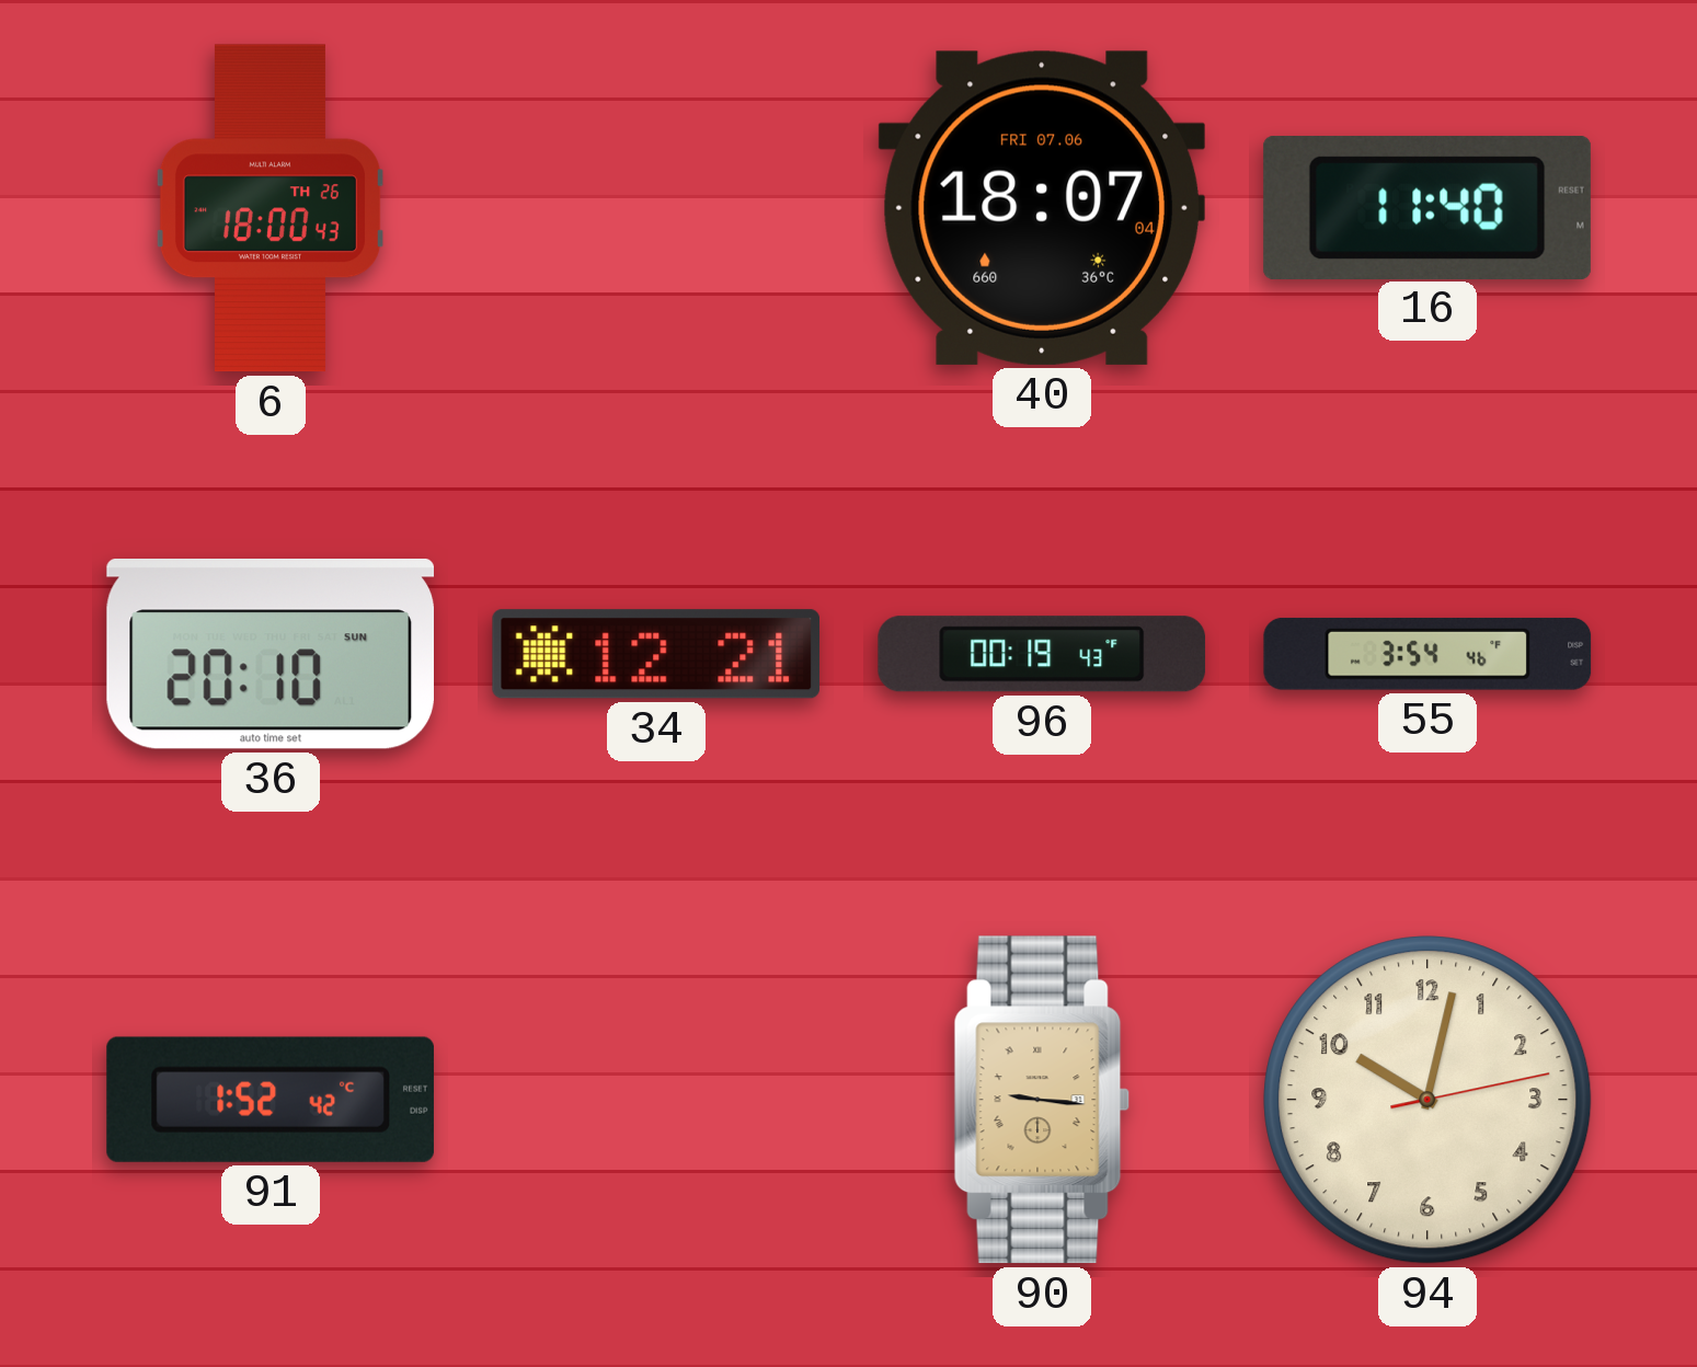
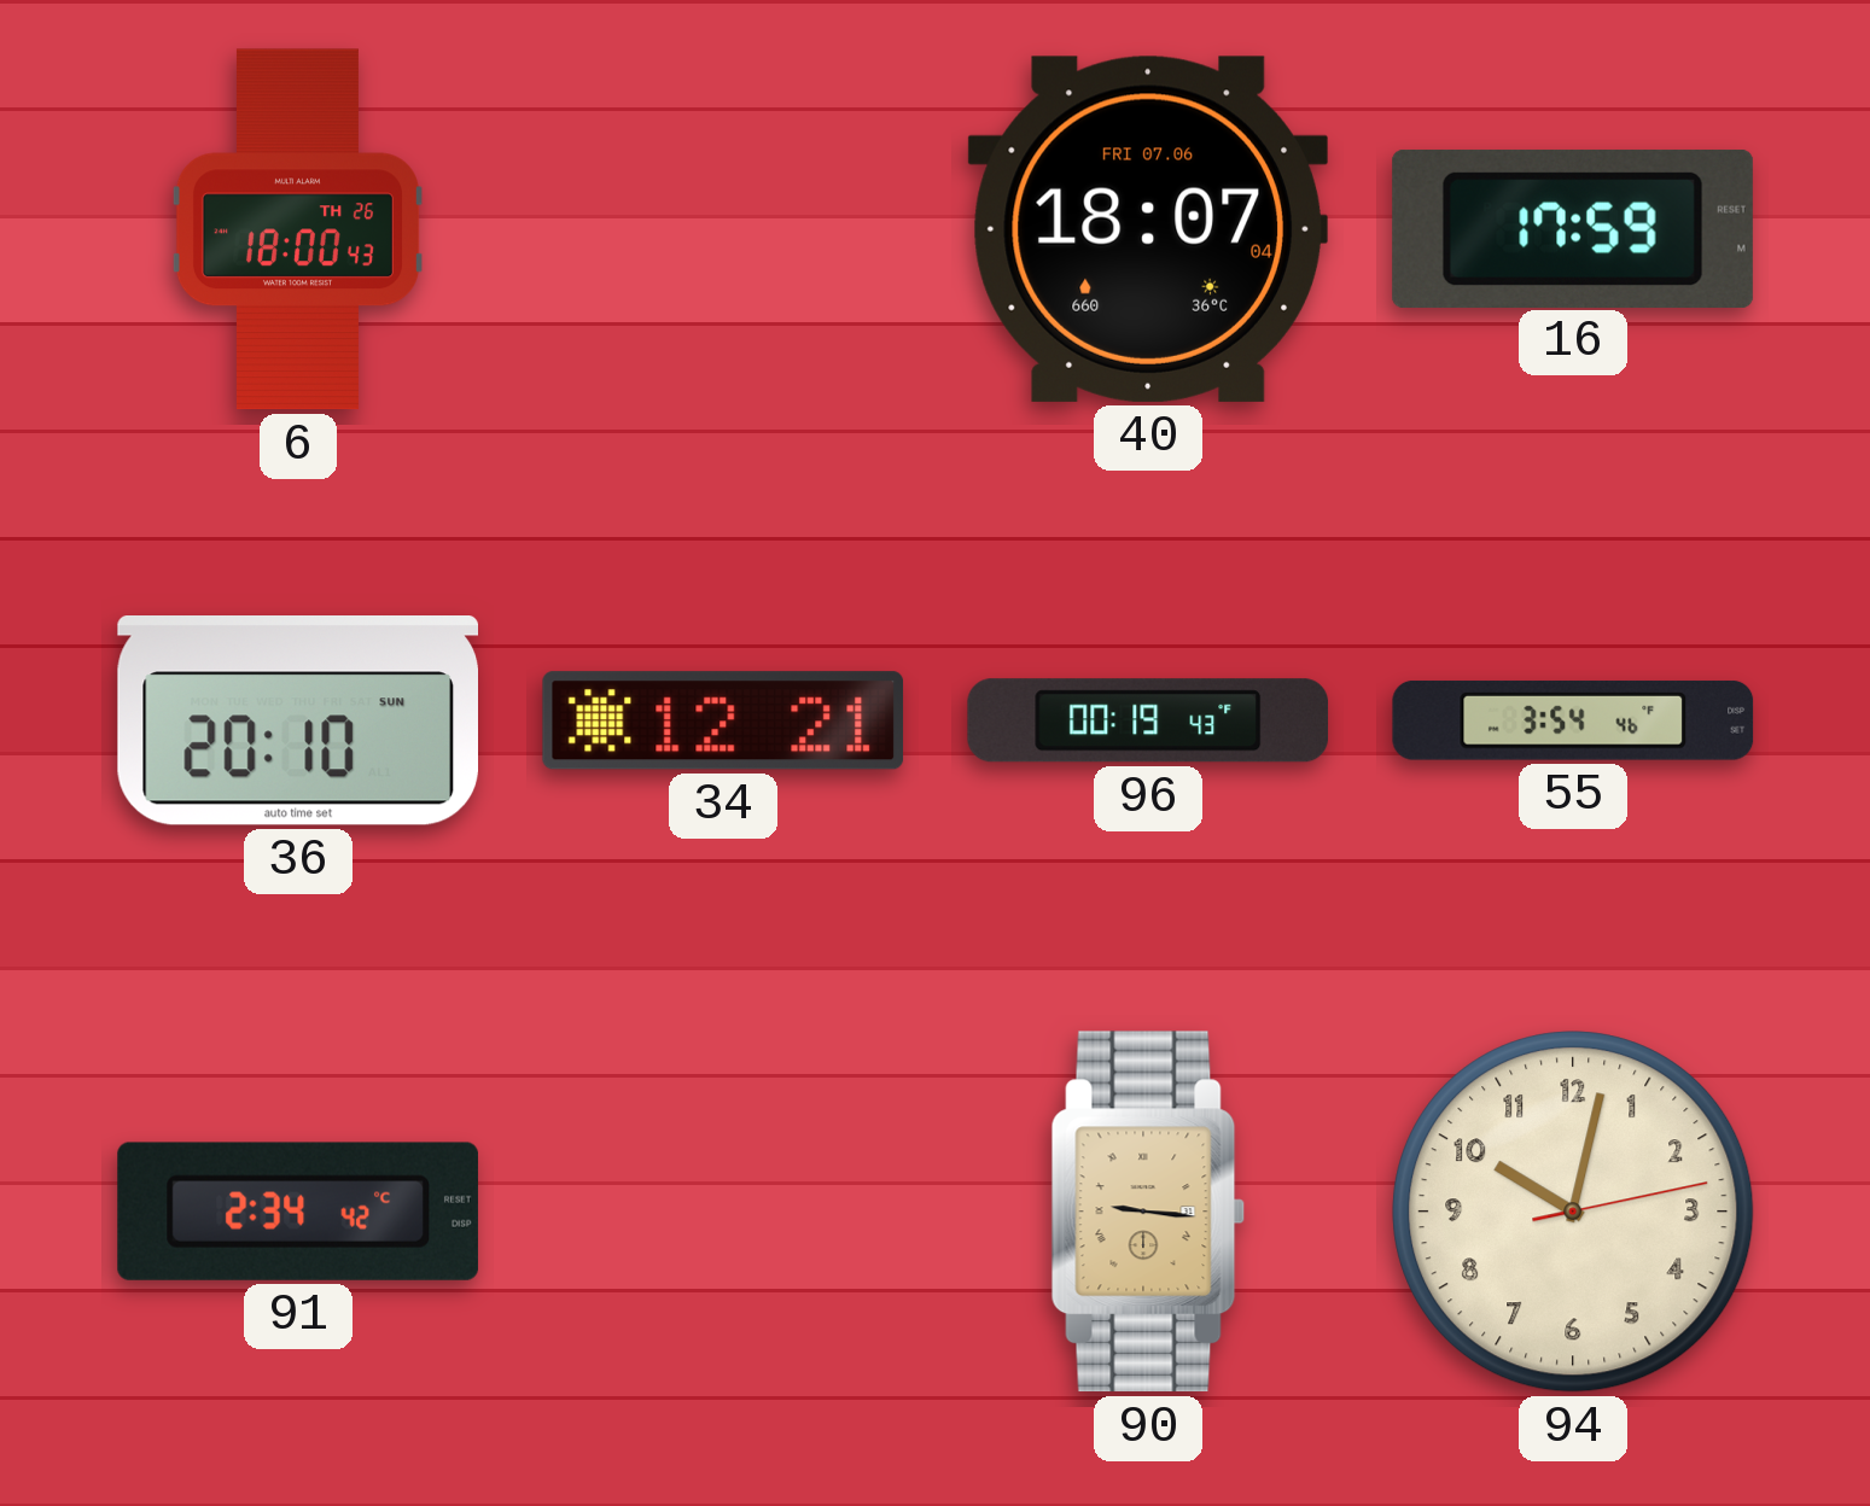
16: 11:40 -> 17:59 (1573, 228)
91: 1:52 -> 2:34 (298, 1212)
